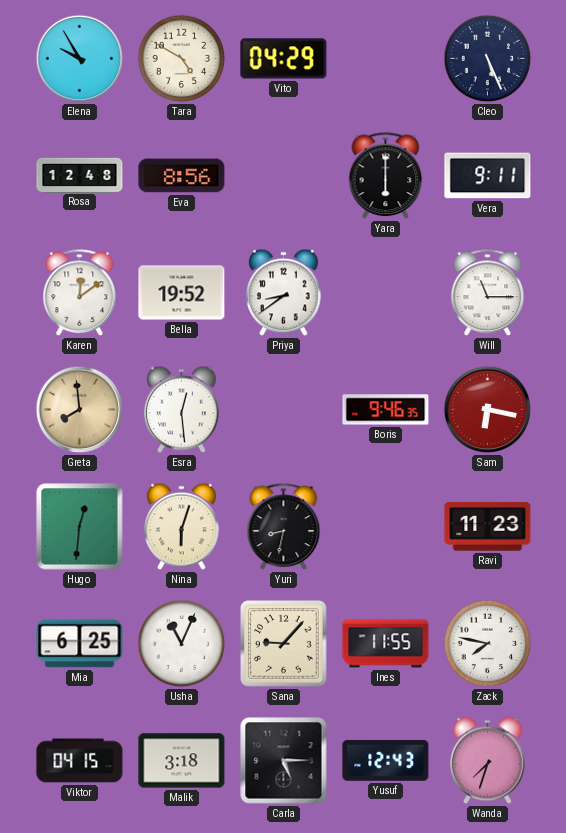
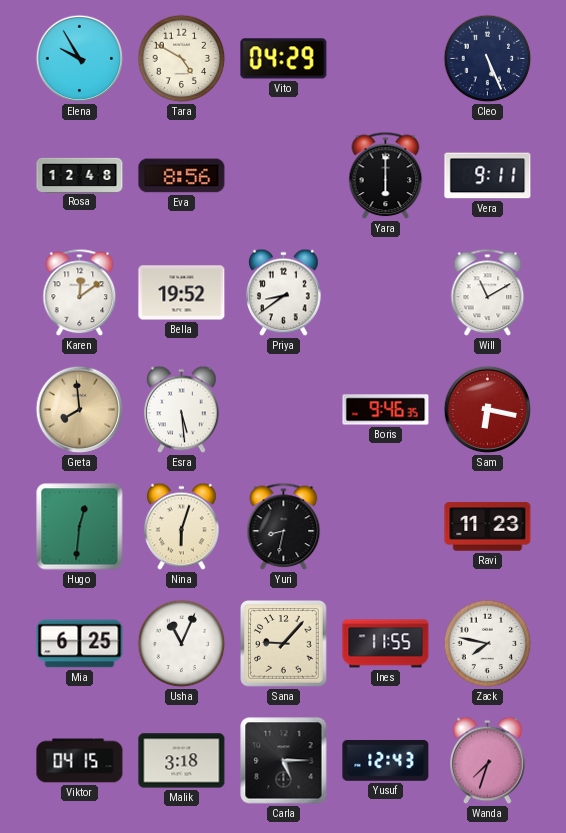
Will: 11:15 -> 11:10 (488, 293)
Esra: 12:29 -> 5:29 (182, 410)
